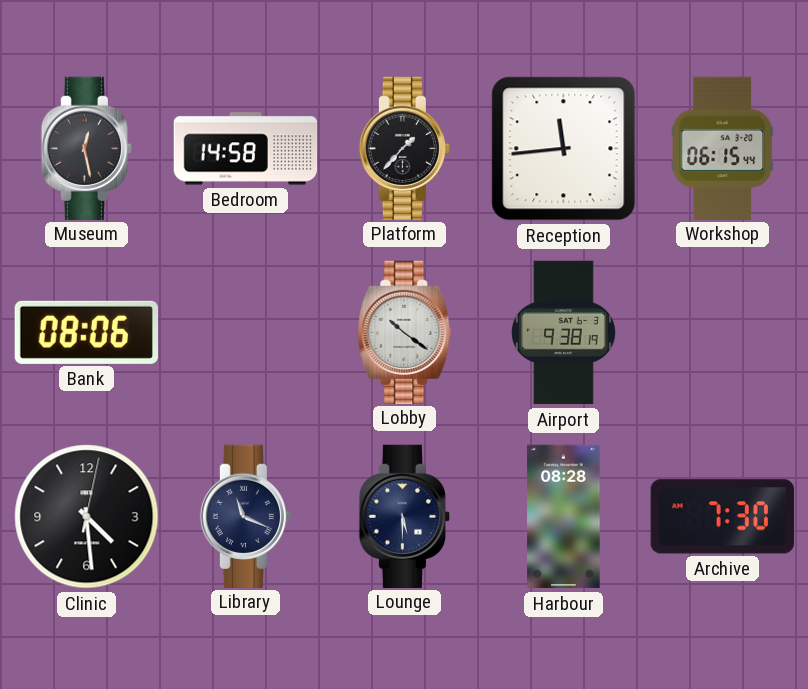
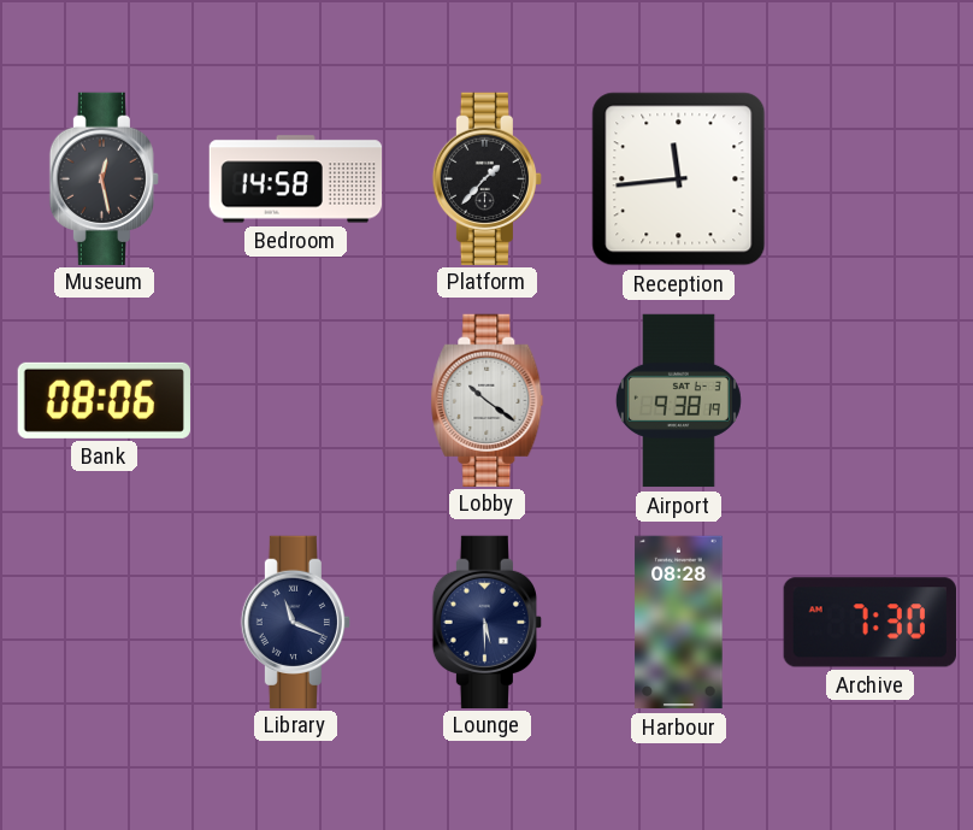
Workshop: 06:15 -> none (723, 148)
Clinic: 4:29 -> none (87, 517)
